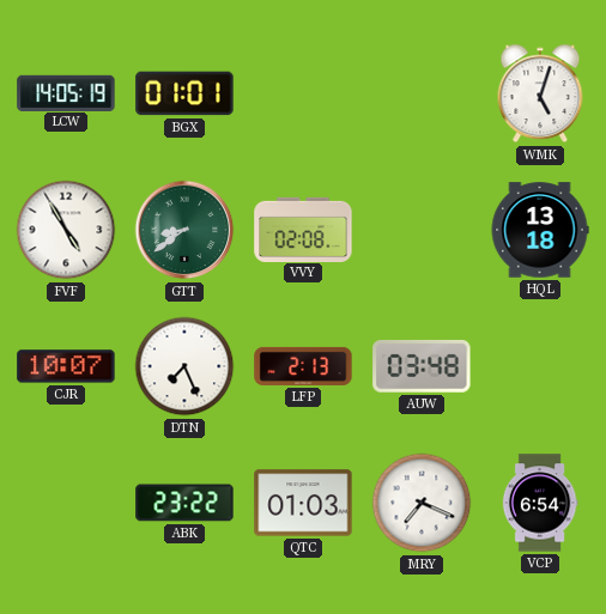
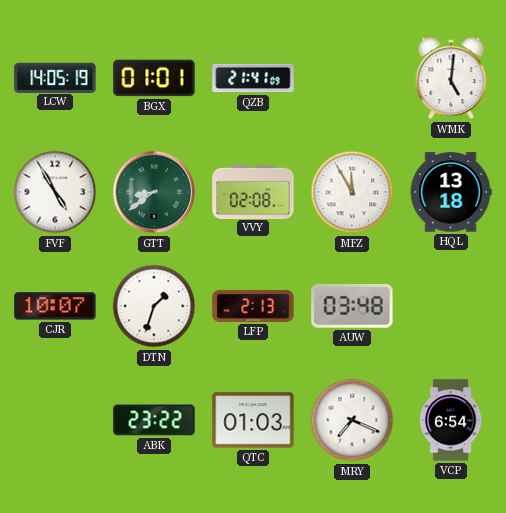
QZB: none -> 21:41 (253, 78)
WMK: 5:03 -> 5:01 (451, 78)
MFZ: none -> 11:55 (352, 192)
DTN: 7:26 -> 1:33 (154, 306)
